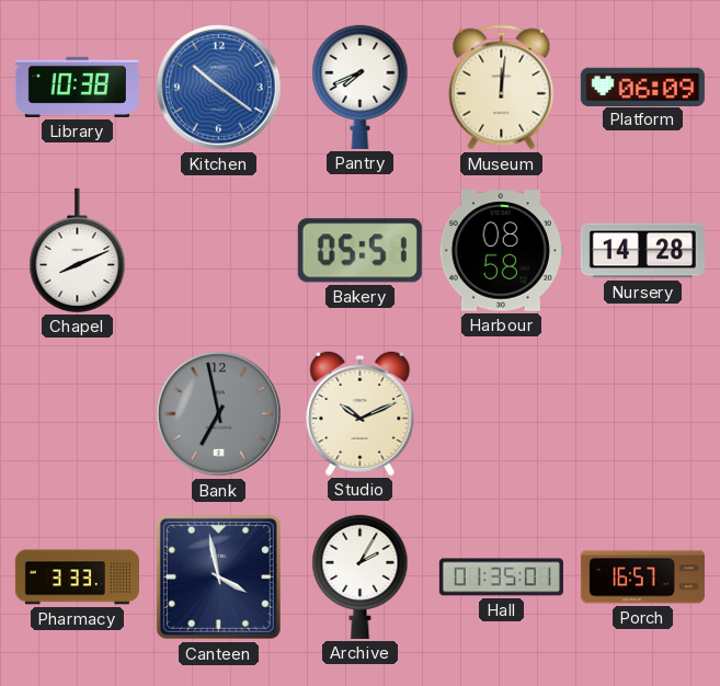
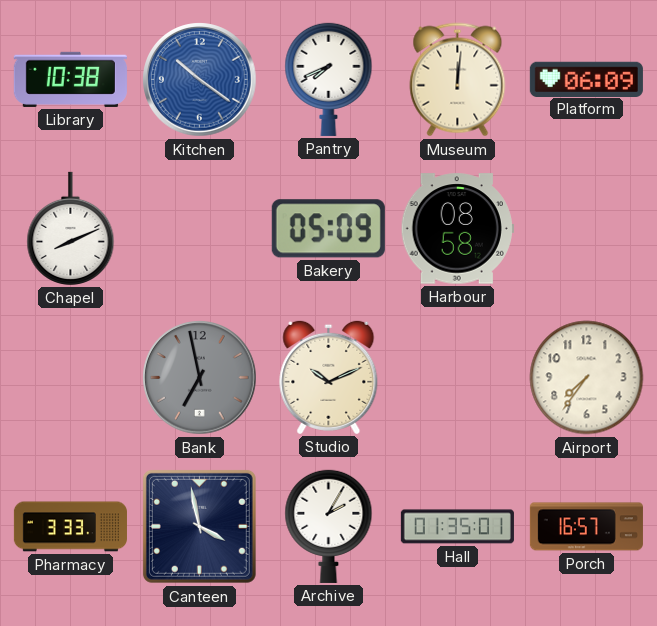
Bakery: 05:51 -> 05:09 (328, 229)
Nursery: 14:28 -> none (642, 251)
Airport: none -> 7:36 (587, 378)
